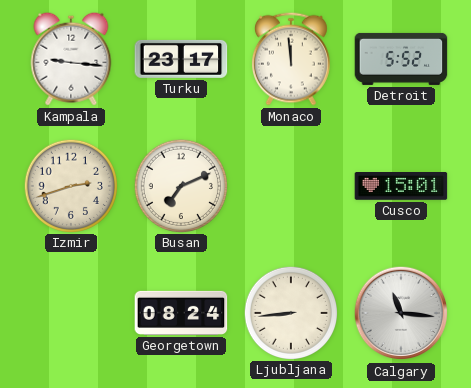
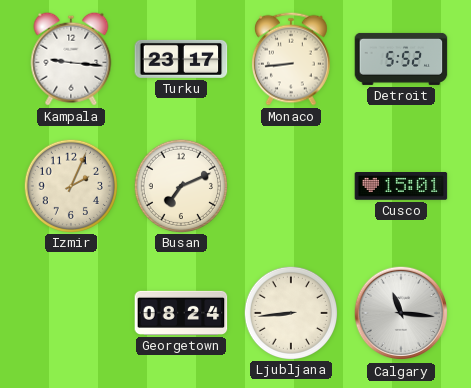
Monaco: 11:59 -> 8:44 (291, 59)
Izmir: 2:42 -> 2:04 (70, 185)
